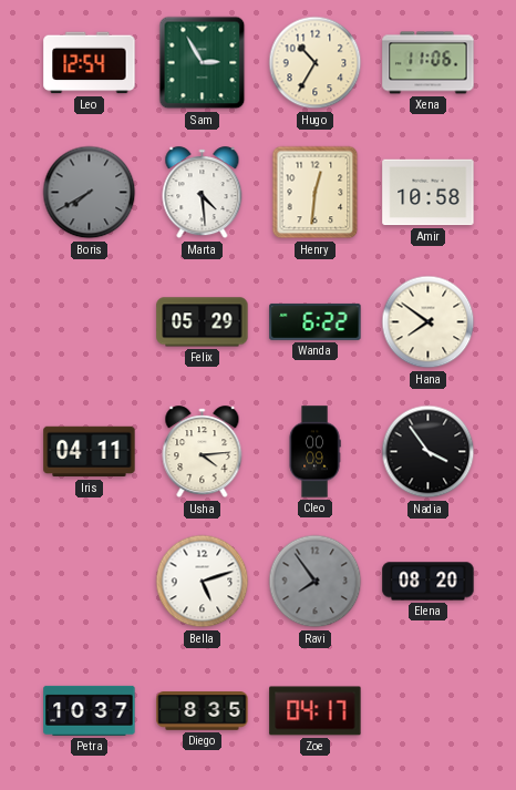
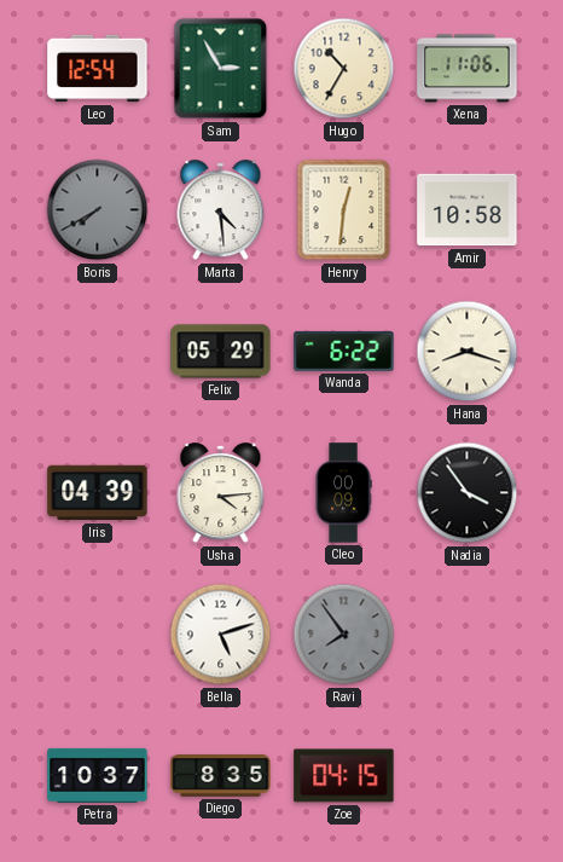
Hana: 7:51 -> 8:18 (468, 352)
Iris: 04:11 -> 04:39 (98, 493)
Elena: 08:20 -> none (429, 582)
Zoe: 04:17 -> 04:15 (344, 776)
